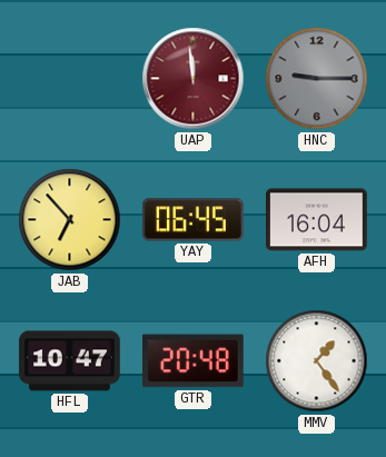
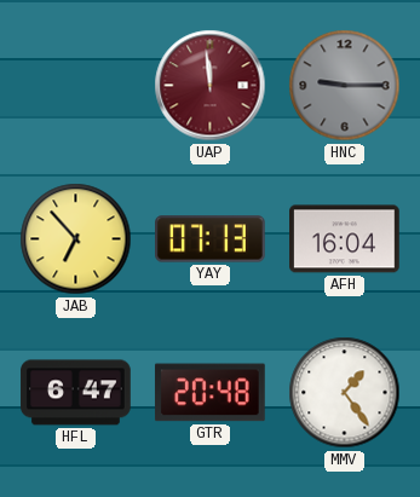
YAY: 06:45 -> 07:13 (211, 239)
HFL: 10:47 -> 6:47 (76, 393)
